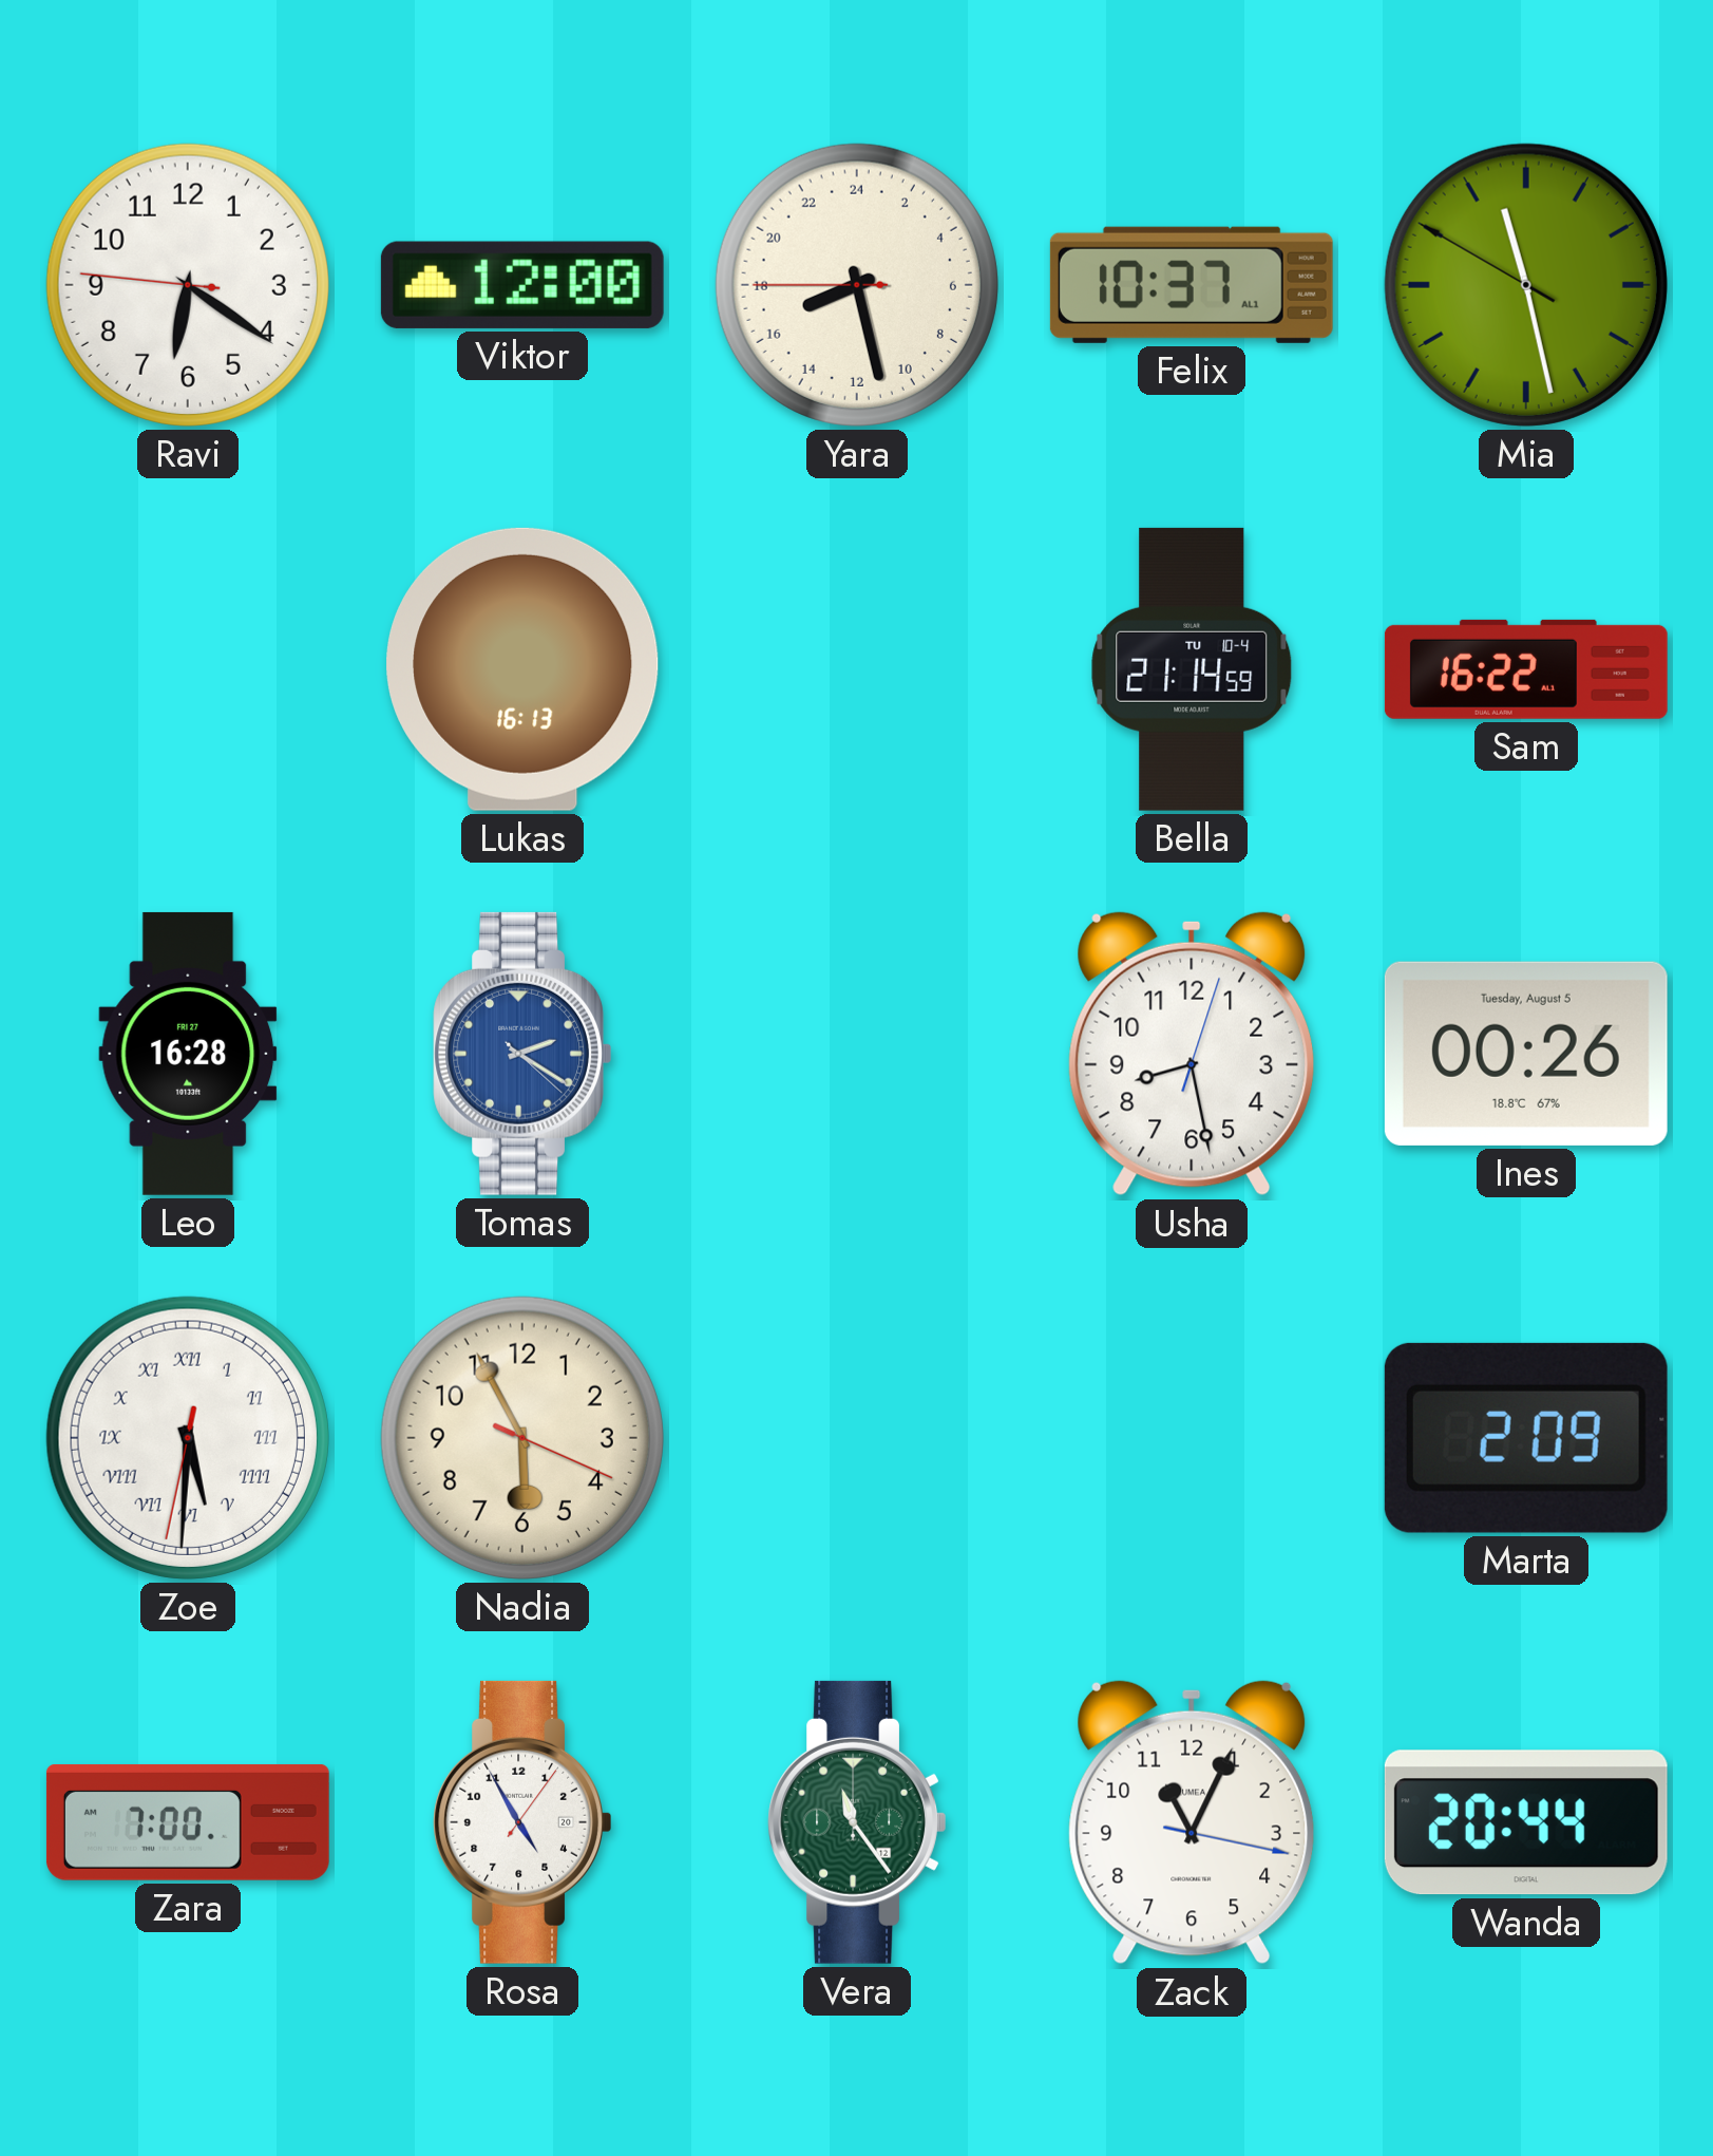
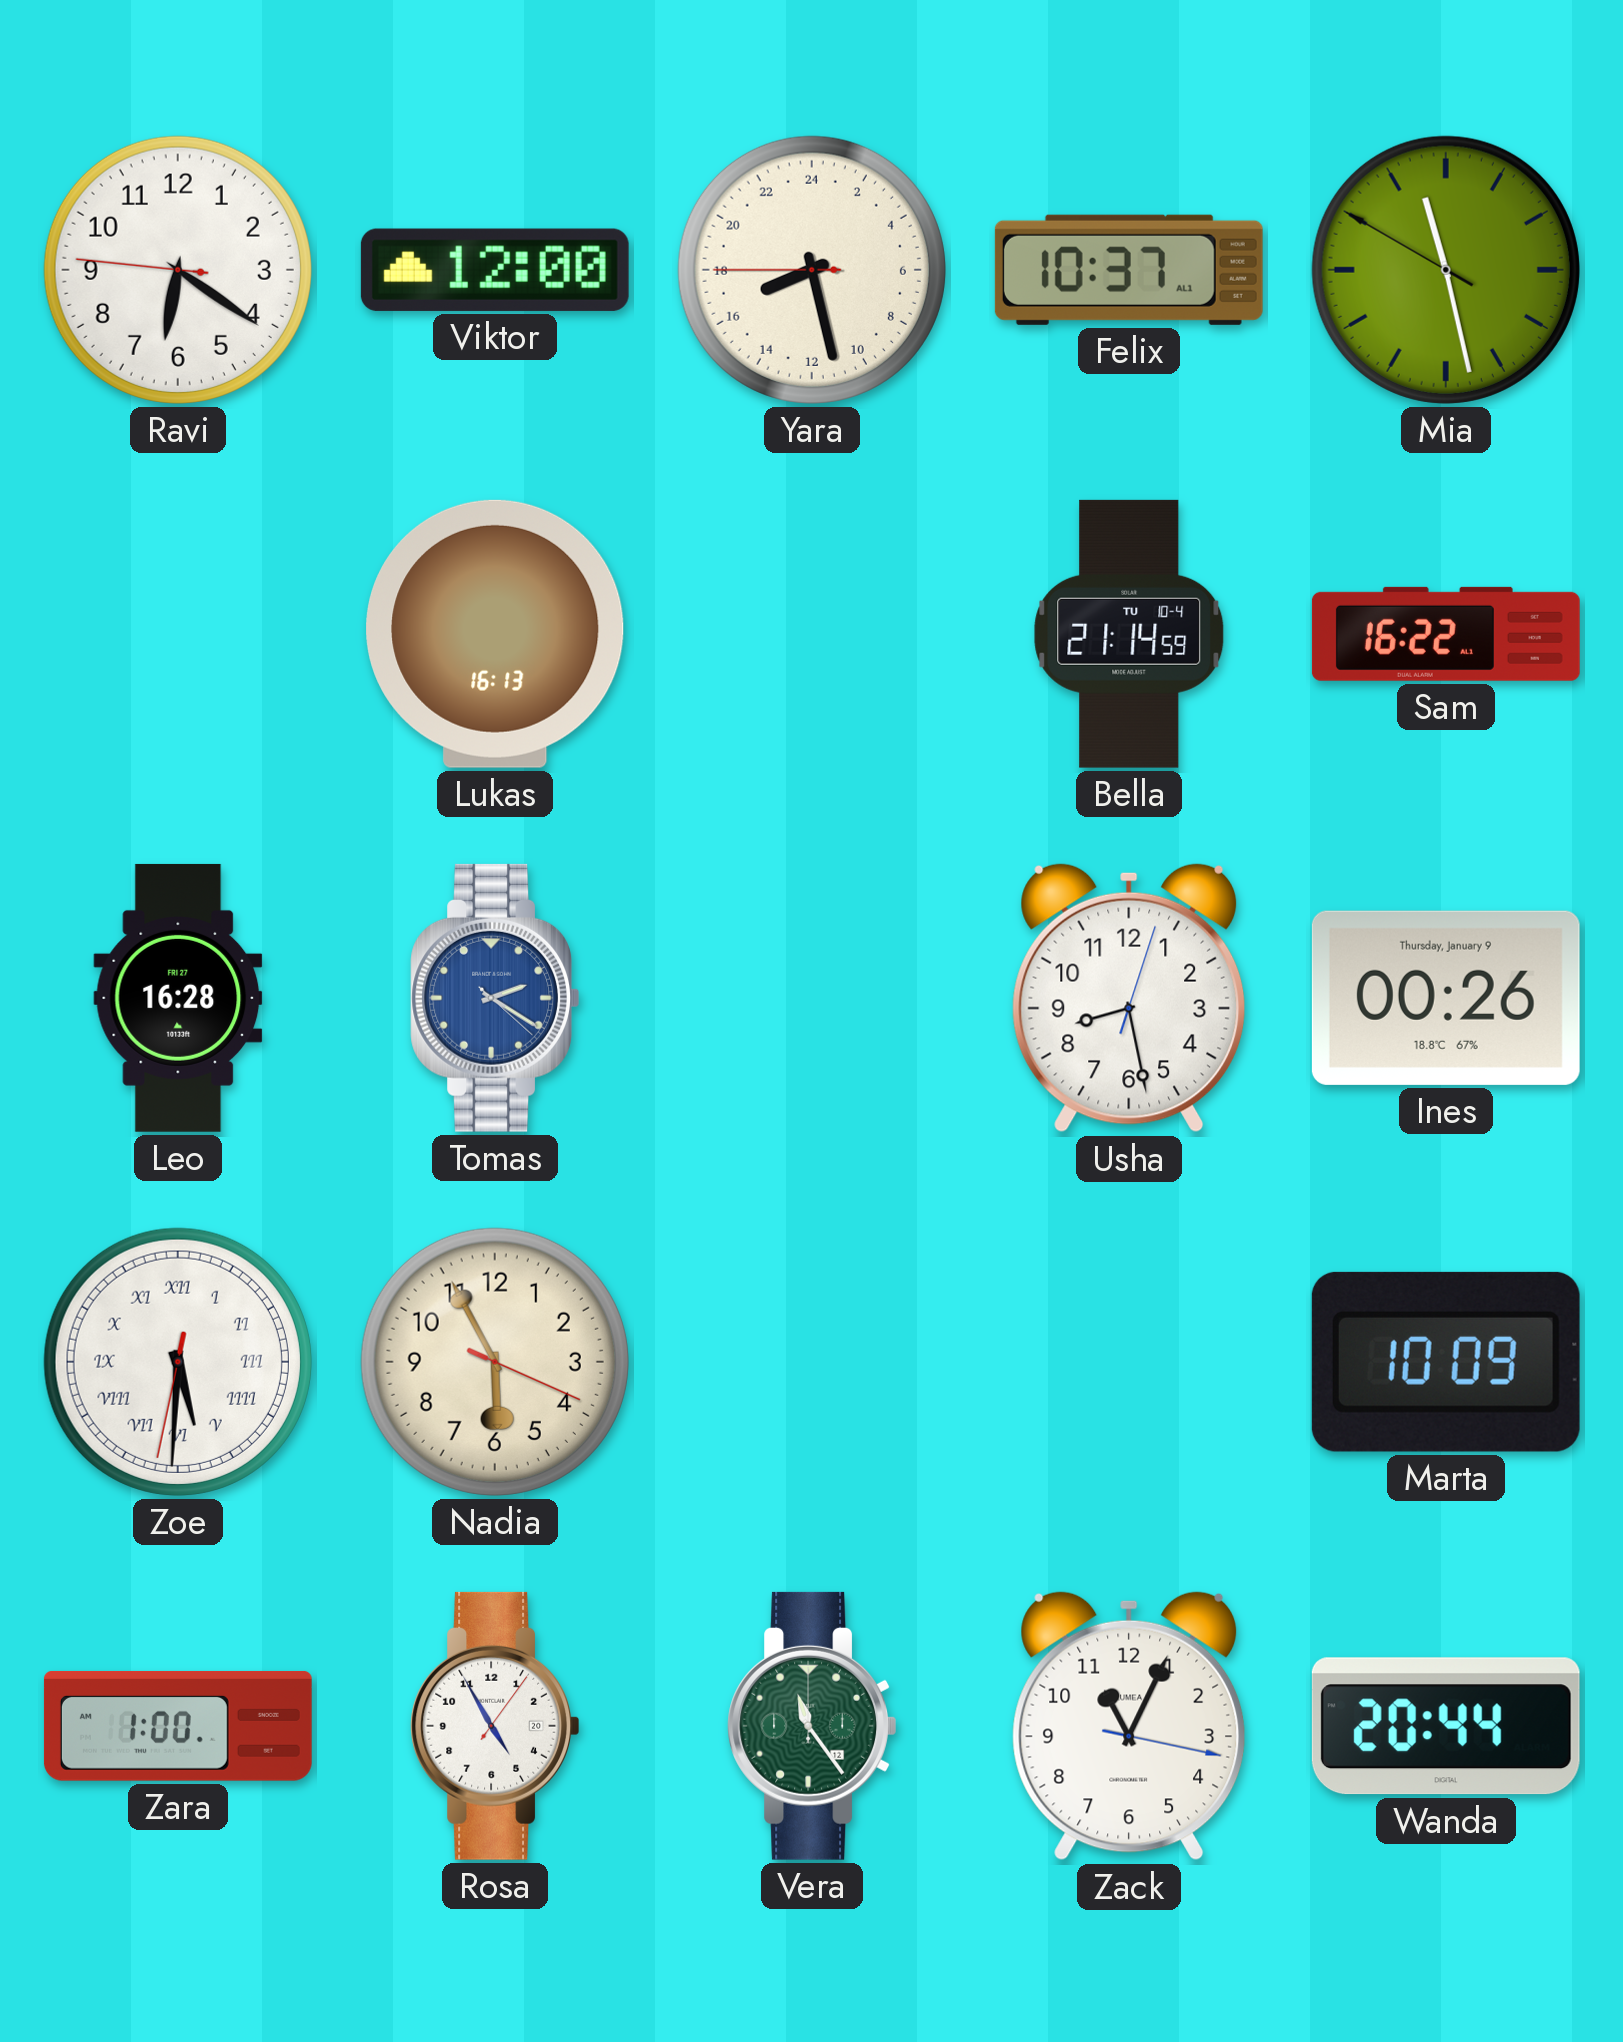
Ines date: Tuesday, August 5 -> Thursday, January 9 (1446, 998)
Marta: 2:09 -> 10:09 (1446, 1362)
Zara: 7:00 -> 1:00 (178, 1726)
